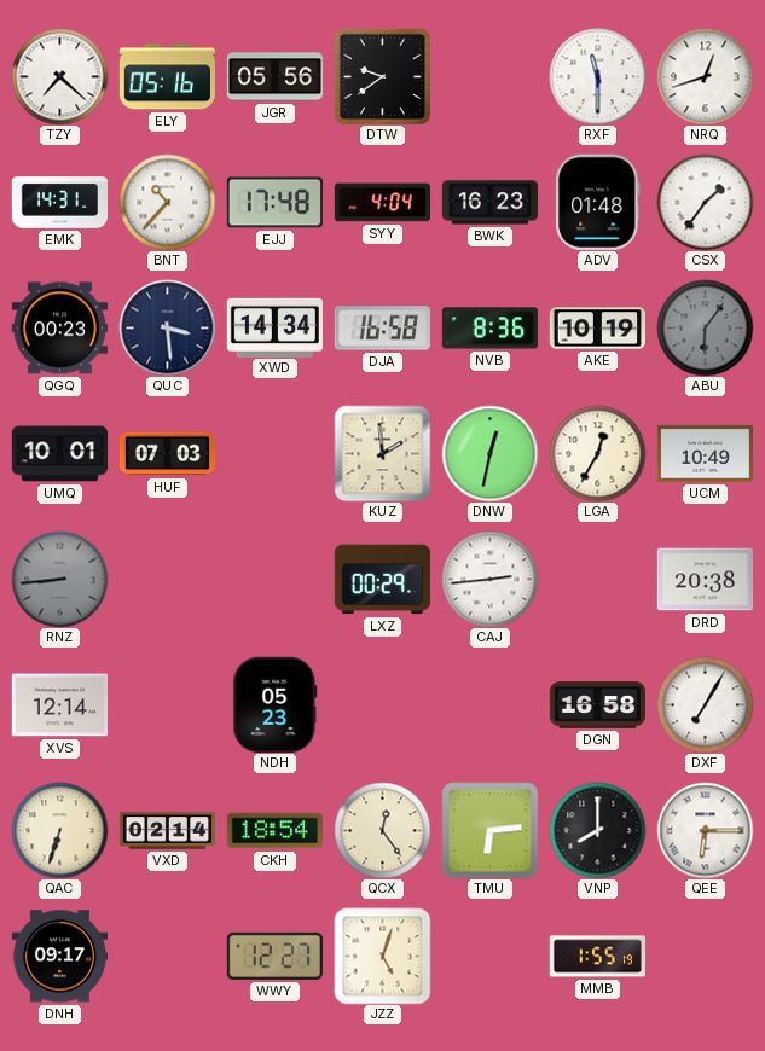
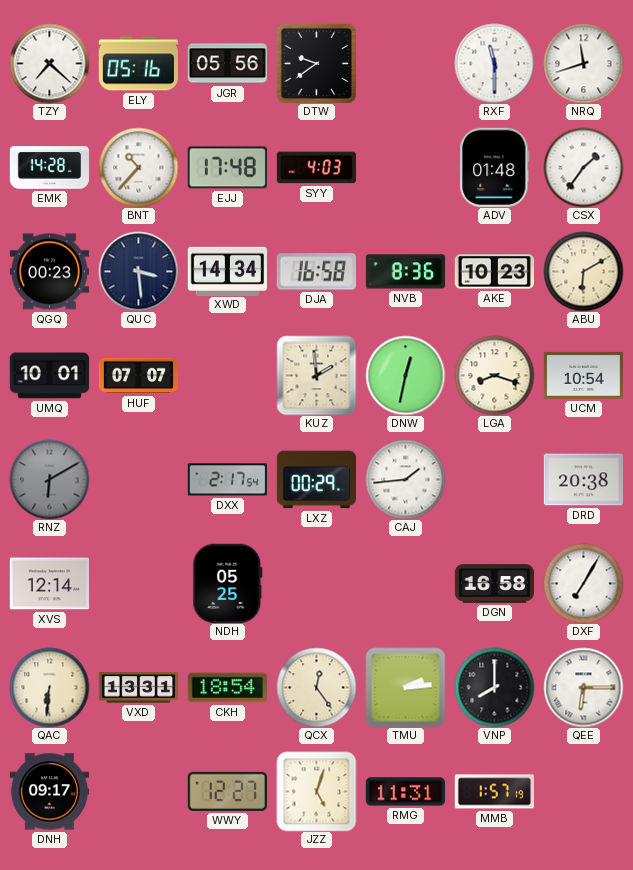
NRQ: 12:42 -> 11:42 (583, 63)
EMK: 14:31 -> 14:28 (49, 168)
SYY: 4:04 -> 4:03 (316, 168)
BWK: 16:23 -> none (489, 203)
AKE: 10:19 -> 10:23 (494, 272)
ABU: 6:06 -> 6:10 (583, 271)
ABU dial: grey -> cream (583, 271)
HUF: 07:03 -> 07:07 (138, 376)
LGA: 12:35 -> 8:18 (494, 375)
UCM: 10:49 -> 10:54 (583, 375)
RNZ: 8:44 -> 6:10 (49, 479)
DXX: none -> 2:17 (227, 480)
CAJ: 2:44 -> 1:44 (405, 479)
NDH: 05:23 -> 05:25 (228, 583)
QAC: 6:33 -> 6:31 (49, 687)
VXD: 02:14 -> 13:31 (138, 688)
TMU: 6:14 -> 2:14 (405, 687)
RMG: none -> 11:31 (405, 792)
MMB: 1:55 -> 1:57 (494, 792)
